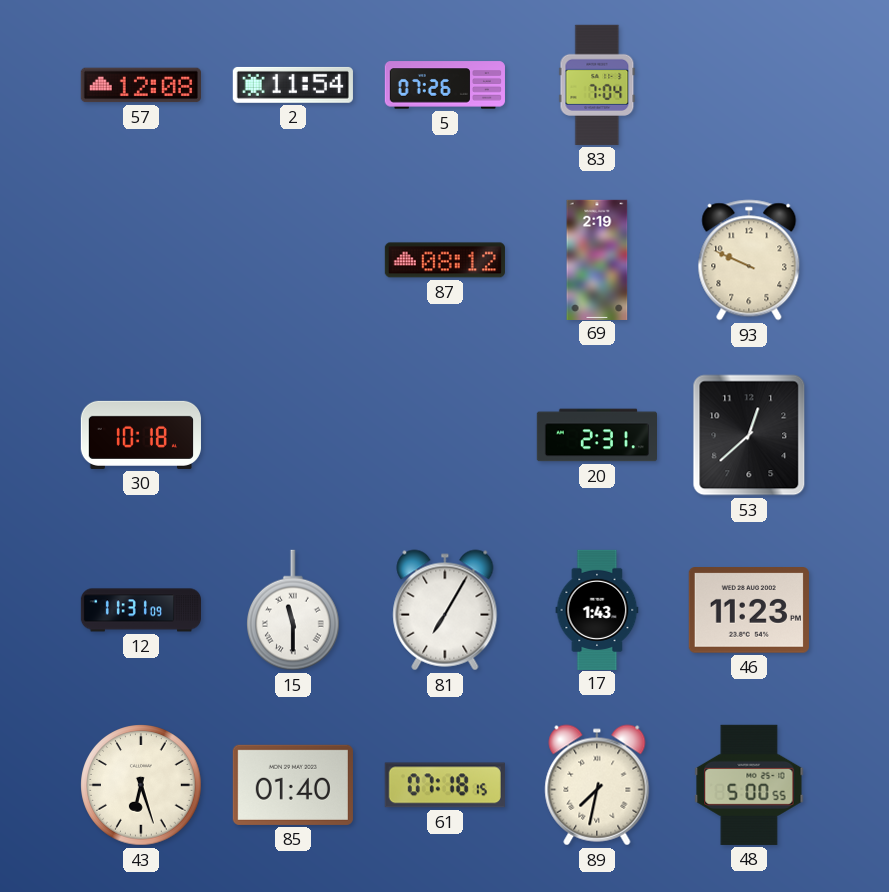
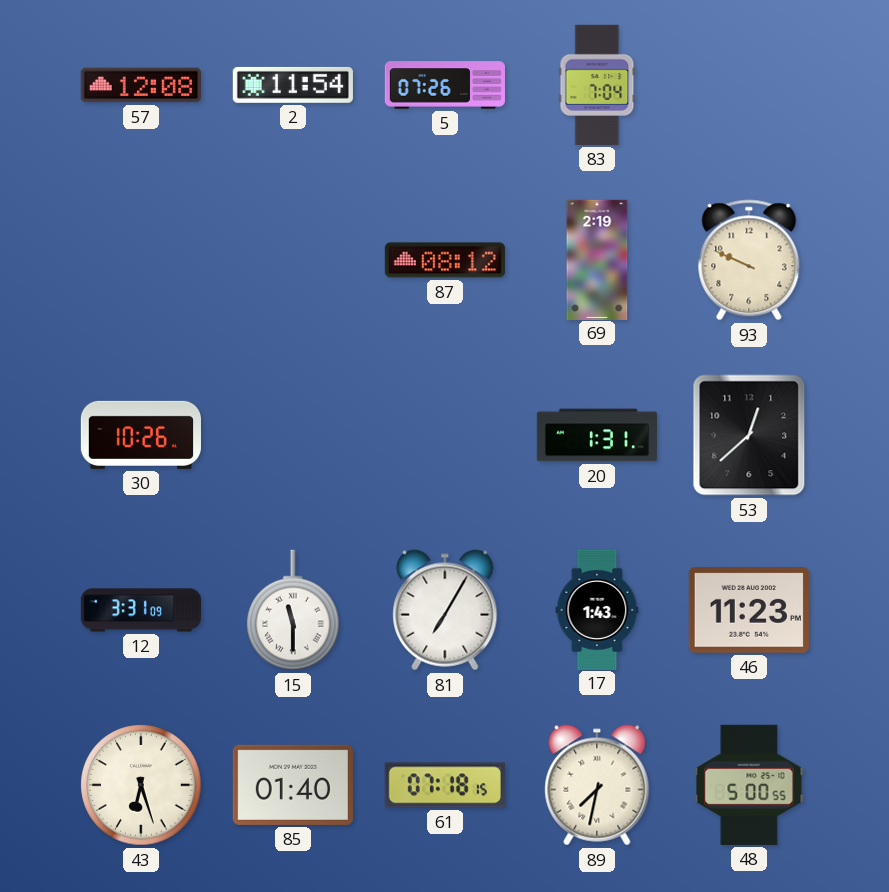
30: 10:18 -> 10:26 (141, 435)
20: 2:31 -> 1:31 (596, 435)
12: 11:31 -> 3:31 (140, 610)
